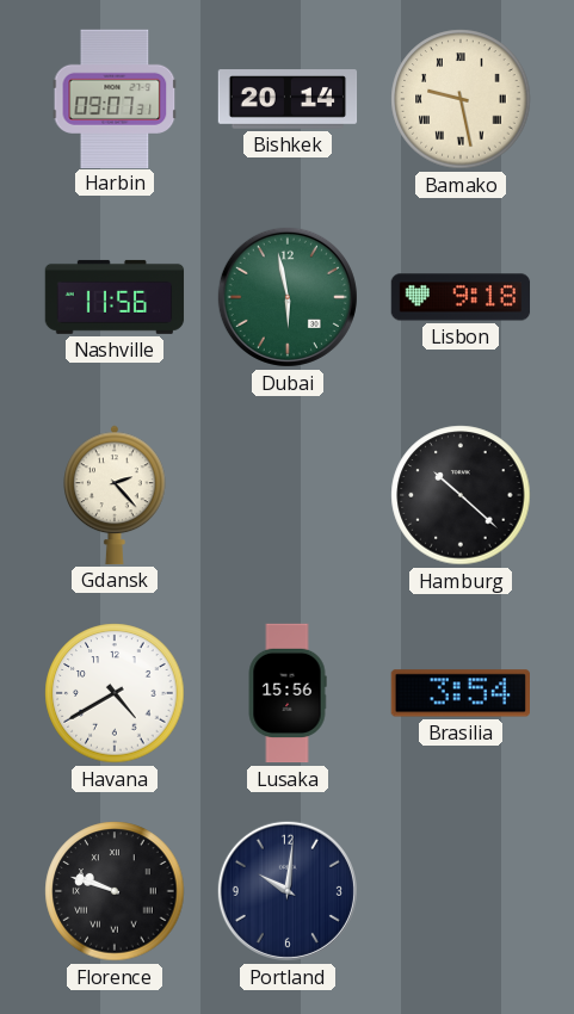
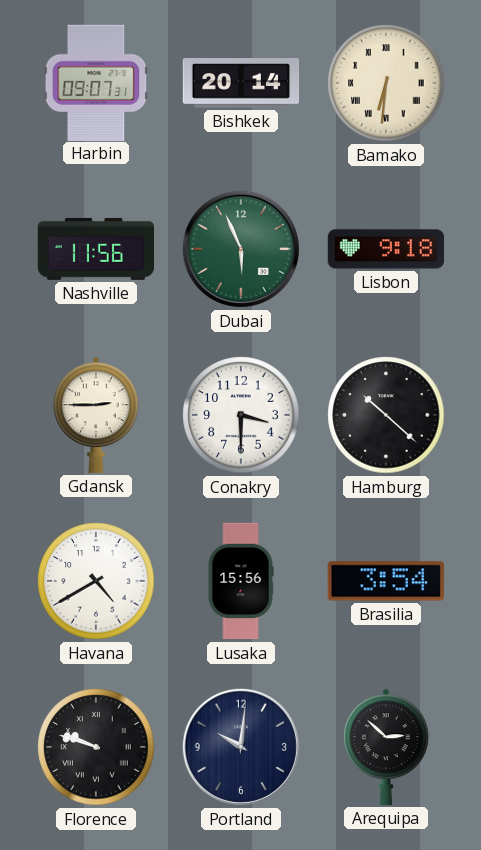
Bamako: 9:28 -> 6:31 (386, 83)
Dubai: 5:58 -> 5:56 (241, 249)
Gdansk: 2:23 -> 2:45 (97, 415)
Conakry: none -> 3:30 (241, 415)
Arequipa: none -> 2:52 (387, 747)
